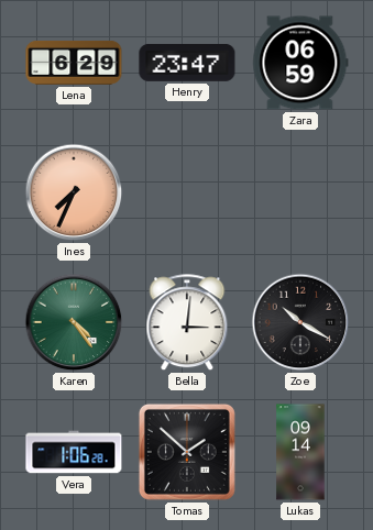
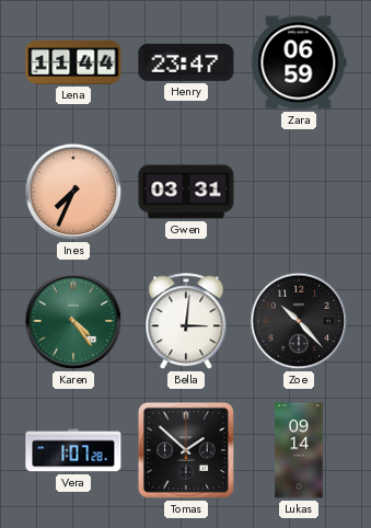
Lena: 6:29 -> 11:44 (73, 62)
Gwen: none -> 03:31 (186, 192)
Zoe: 10:20 -> 10:23 (299, 321)
Vera: 1:06 -> 1:07 (73, 450)
